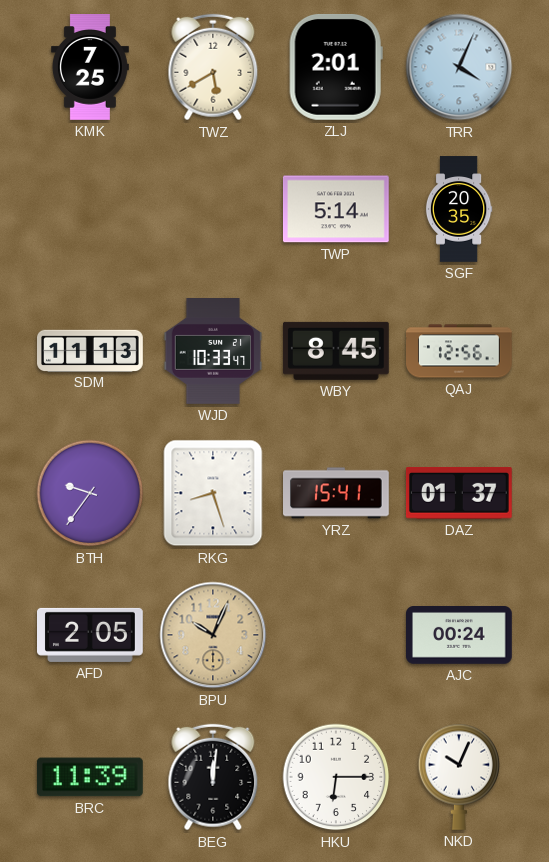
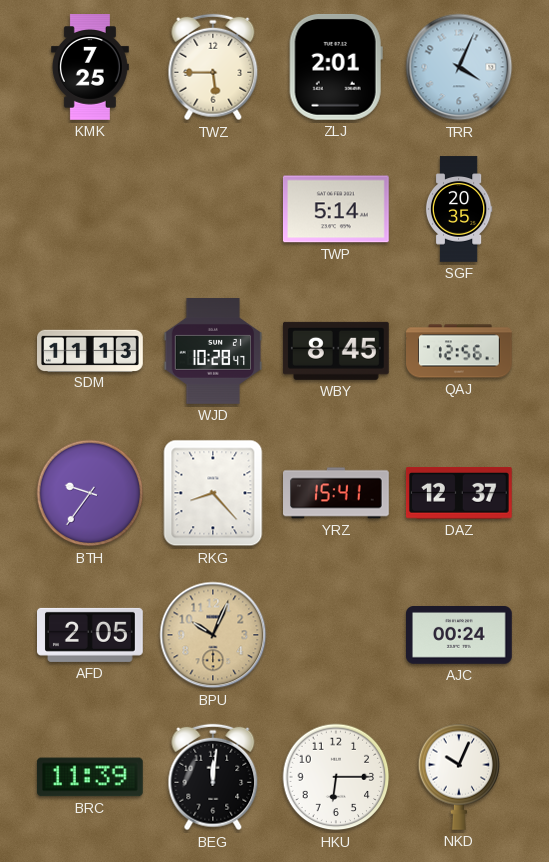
TWZ: 5:40 -> 5:45 (213, 67)
WJD: 10:33 -> 10:28 (213, 352)
RKG: 8:27 -> 8:23 (213, 493)
DAZ: 01:37 -> 12:37 (459, 494)
